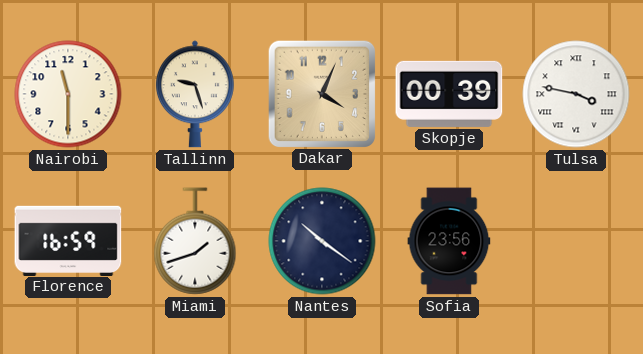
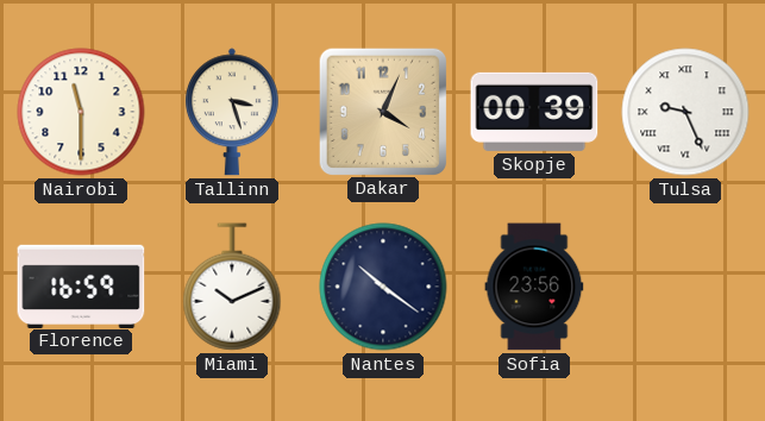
Tallinn: 9:27 -> 3:27 (232, 112)
Tulsa: 3:47 -> 9:26 (685, 112)
Miami: 1:42 -> 10:11 (232, 287)
